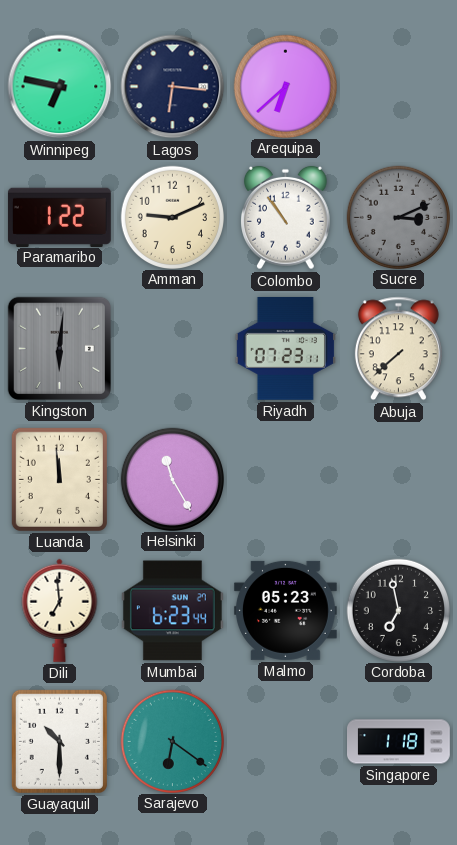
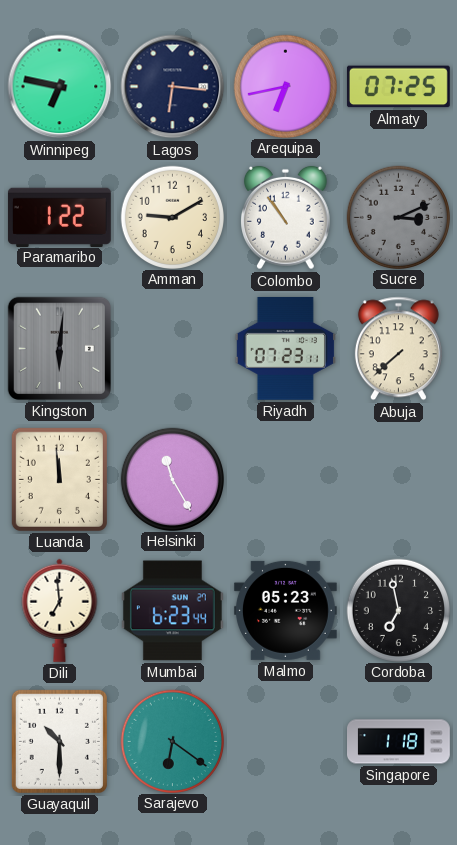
Arequipa: 6:38 -> 6:43 (285, 86)
Almaty: none -> 07:25 (398, 87)
Amman: 9:11 -> 9:10 (172, 217)
